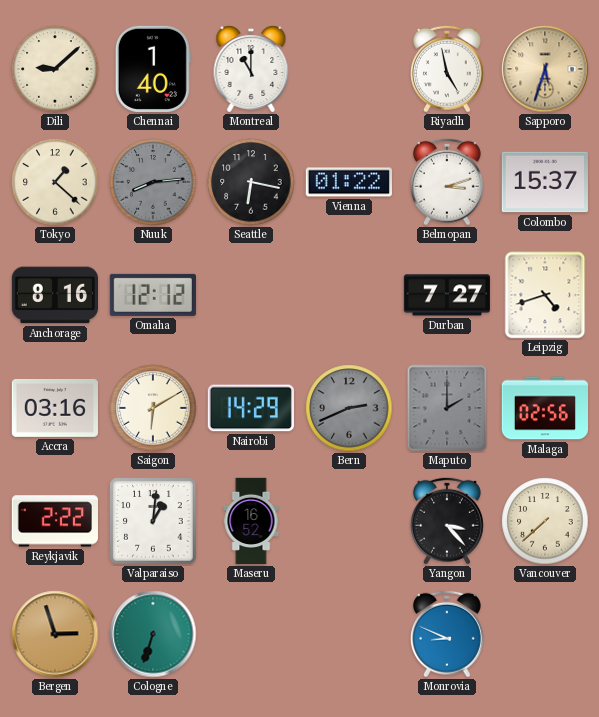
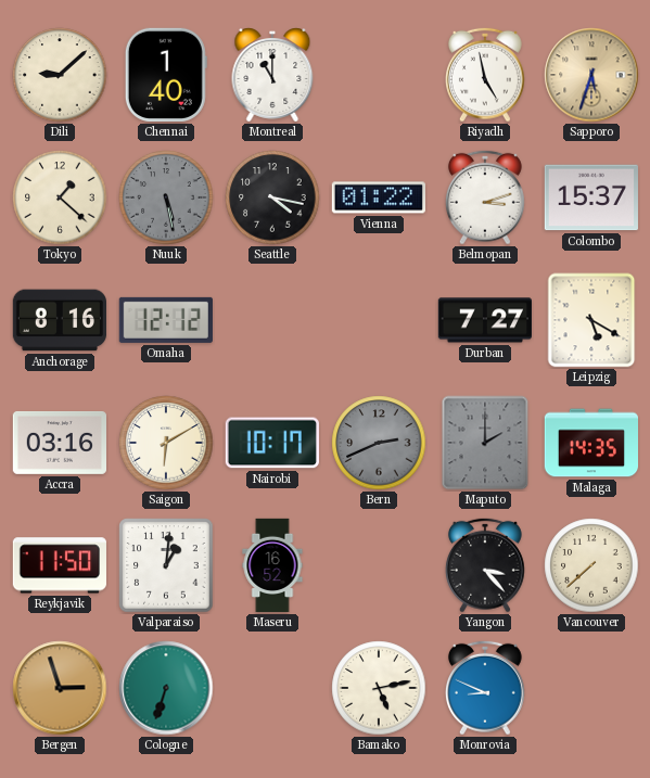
Nuuk: 8:14 -> 5:28 (166, 197)
Seattle: 6:17 -> 4:17 (272, 197)
Leipzig: 4:42 -> 5:20 (591, 320)
Nairobi: 14:29 -> 10:17 (272, 443)
Malaga: 02:56 -> 14:35 (590, 443)
Reykjavik: 2:22 -> 11:50 (59, 565)
Bamako: none -> 5:13 (379, 688)
